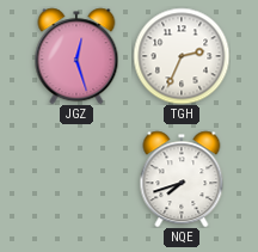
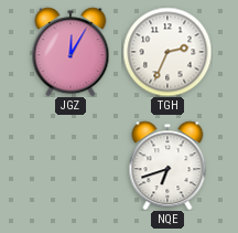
JGZ: 12:27 -> 12:05 (71, 52)
NQE: 7:42 -> 6:42 (167, 166)
